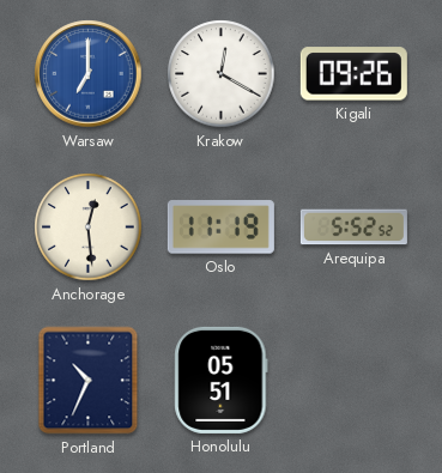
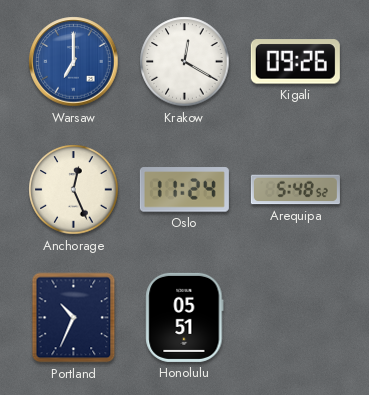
Anchorage: 12:29 -> 12:26 (74, 190)
Oslo: 11:19 -> 11:24 (184, 190)
Arequipa: 5:52 -> 5:48 (295, 190)
